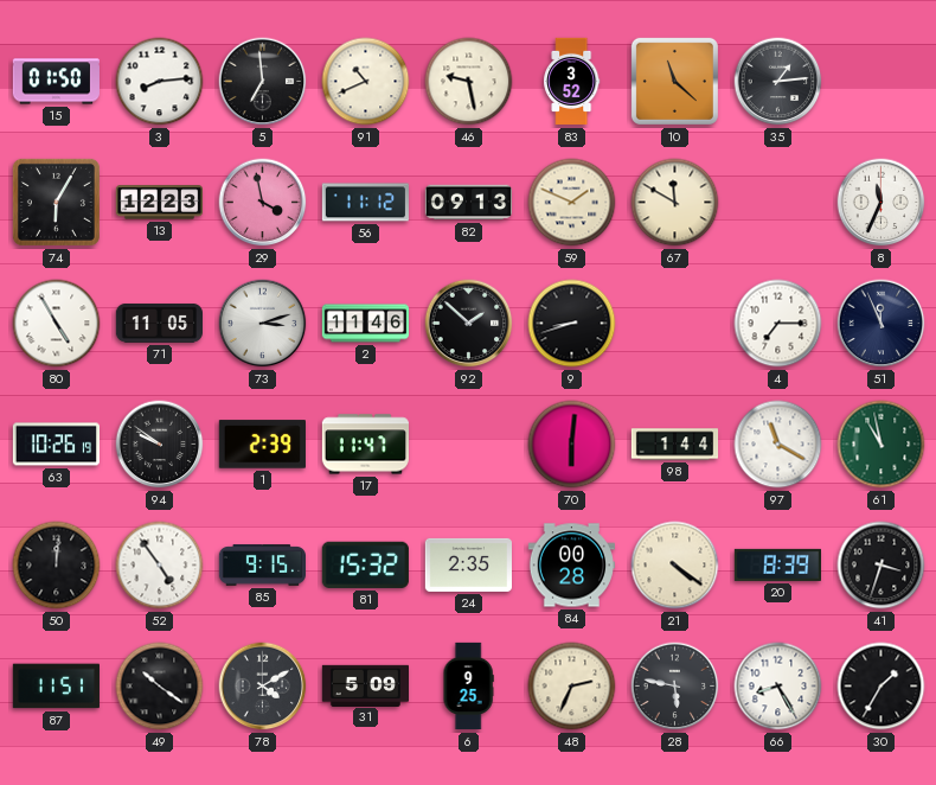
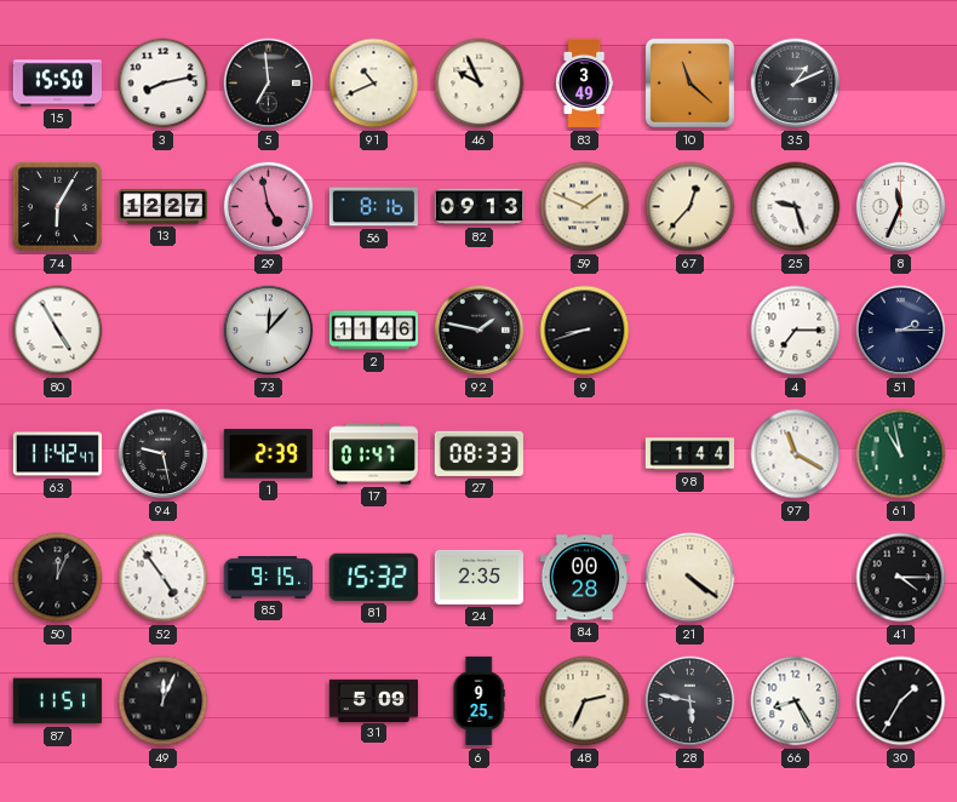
15: 01:50 -> 15:50 (57, 84)
3: 8:14 -> 8:13 (164, 84)
46: 9:28 -> 9:56 (480, 84)
83: 3:52 -> 3:49 (585, 84)
35: 1:14 -> 1:11 (796, 84)
13: 12:23 -> 12:27 (162, 207)
29: 3:58 -> 4:58 (269, 207)
56: 11:12 -> 8:16 (373, 207)
67: 11:50 -> 12:37 (690, 207)
25: none -> 9:27 (796, 207)
71: 11:05 -> none (159, 323)
73: 3:12 -> 12:07 (269, 331)
92: 1:52 -> 1:47 (480, 331)
51: 11:56 -> 2:15 (901, 331)
63: 10:26 -> 11:42 (57, 454)
94: 9:51 -> 9:28 (164, 454)
17: 11:47 -> 01:47 (373, 454)
27: none -> 08:33 (478, 453)
70: 6:01 -> none (572, 445)
50: 12:01 -> 12:04 (58, 578)
20: 8:39 -> none (777, 564)
41: 3:33 -> 4:15 (901, 578)
49: 10:21 -> 12:04 (164, 701)
78: 4:10 -> none (263, 687)
